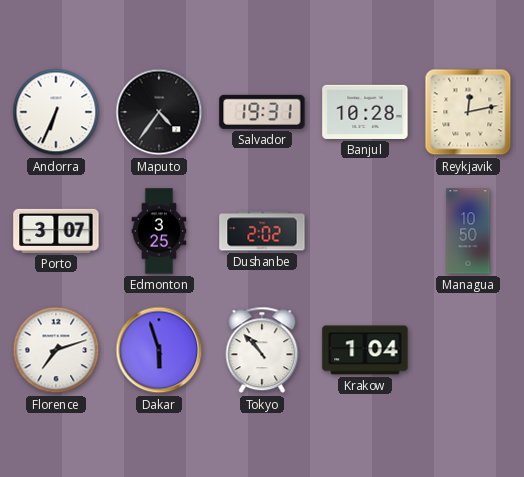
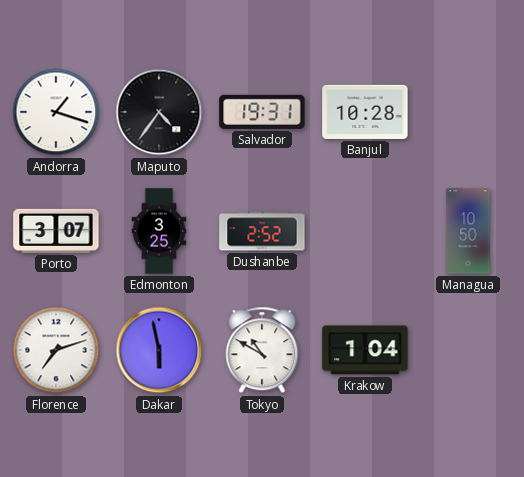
Andorra: 6:34 -> 1:18 (56, 112)
Reykjavik: 12:13 -> none (468, 112)
Dushanbe: 2:02 -> 2:52 (262, 231)
Dakar: 5:57 -> 5:58 (159, 350)
Tokyo: 10:53 -> 10:50 (262, 350)
